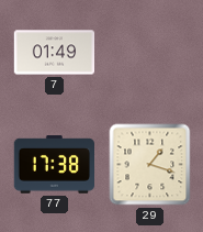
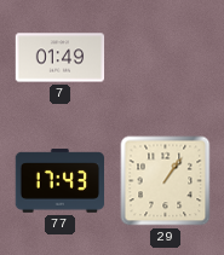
77: 17:38 -> 17:43 (59, 181)
29: 1:18 -> 1:06 (166, 181)
